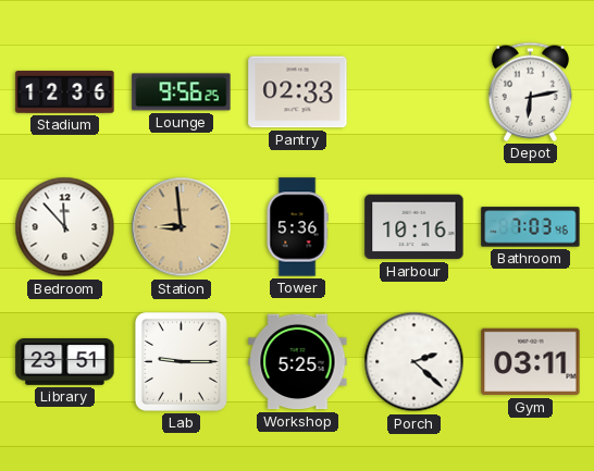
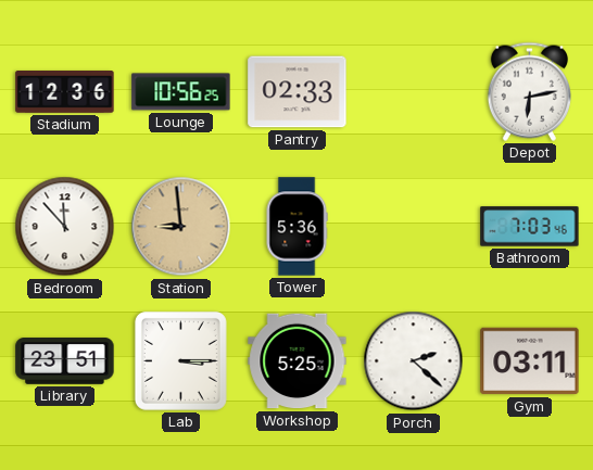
Lounge: 9:56 -> 10:56 (181, 92)
Harbour: 10:16 -> none (414, 227)
Lab: 9:15 -> 3:15 (180, 360)
